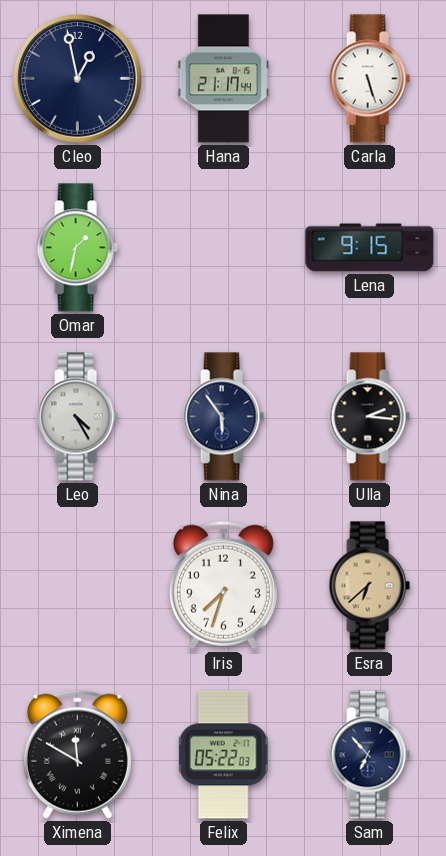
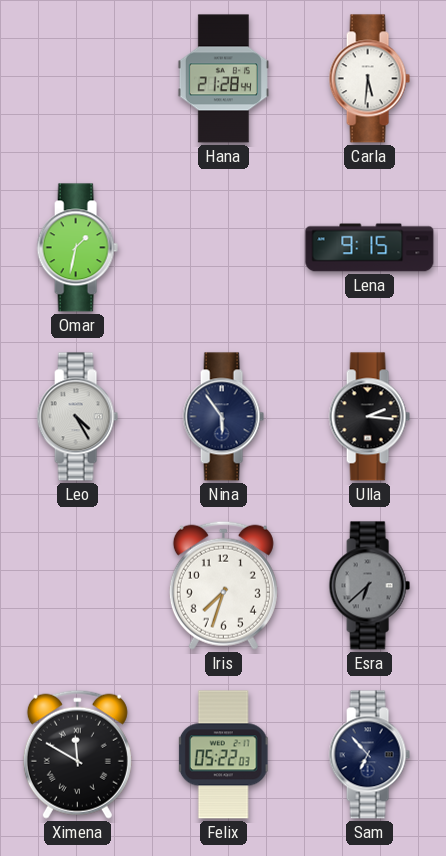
Cleo: 12:58 -> none (77, 78)
Hana: 21:17 -> 21:28 (223, 79)
Carla: 5:27 -> 5:31 (369, 79)
Esra dial: champagne -> grey (369, 586)
